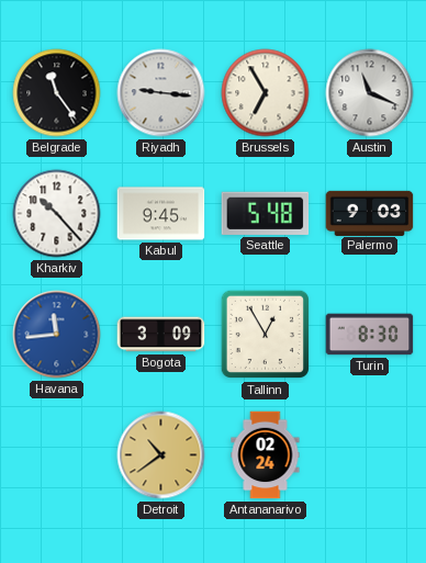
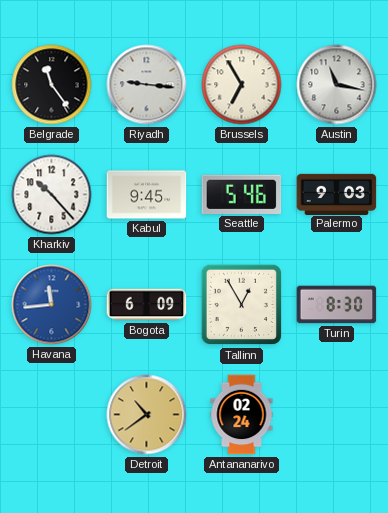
Austin: 11:19 -> 11:17 (337, 85)
Seattle: 5:48 -> 5:46 (242, 194)
Bogota: 3:09 -> 6:09 (147, 305)
